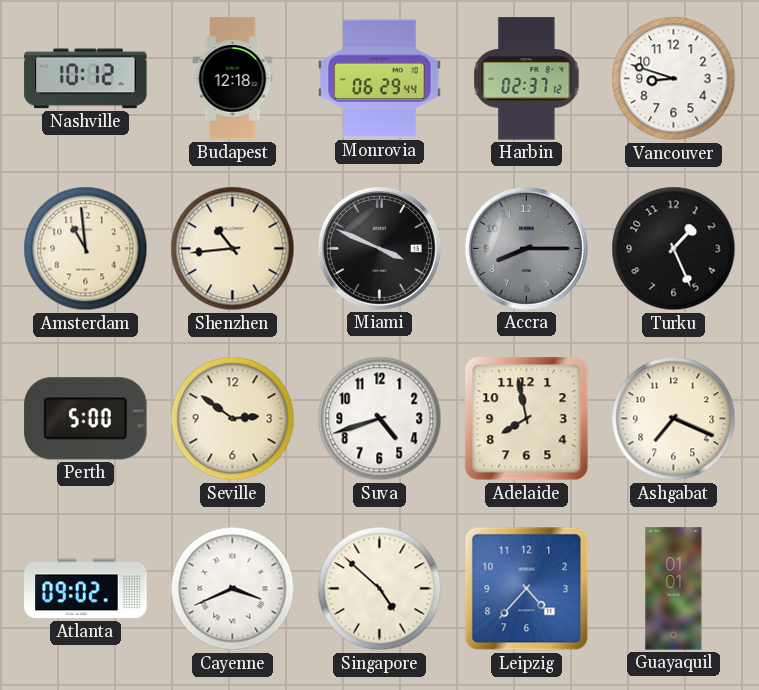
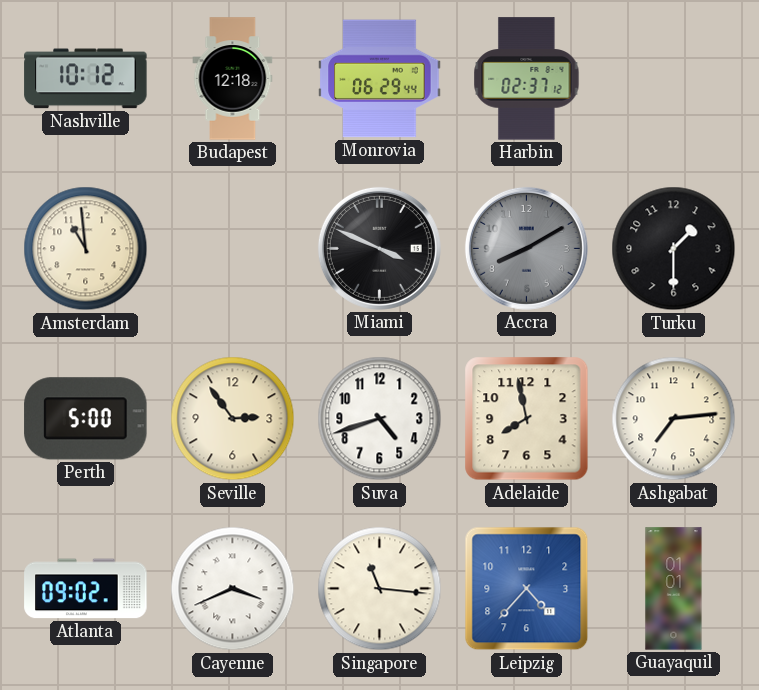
Vancouver: 8:48 -> none (674, 79)
Shenzhen: 10:44 -> none (233, 249)
Accra: 8:15 -> 8:10 (526, 248)
Turku: 1:26 -> 1:30 (674, 249)
Seville: 2:51 -> 2:54 (233, 419)
Ashgabat: 7:19 -> 7:14 (674, 419)
Singapore: 4:52 -> 11:16 (380, 589)
